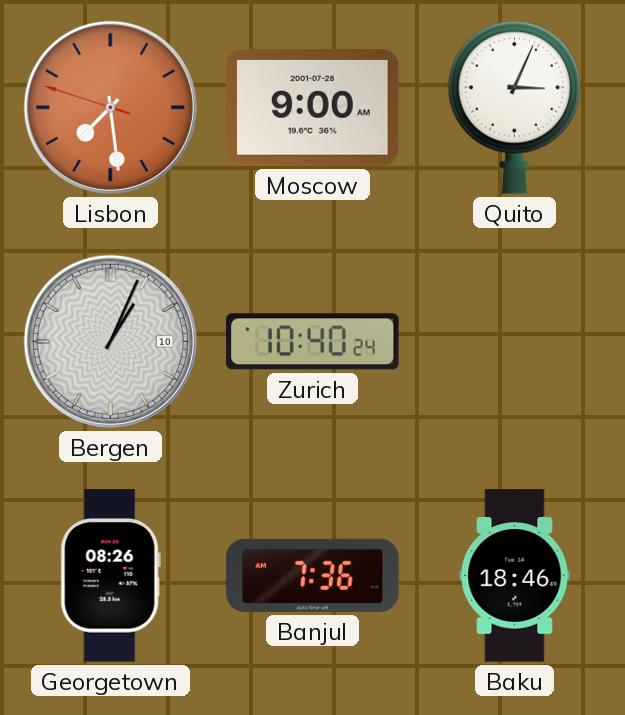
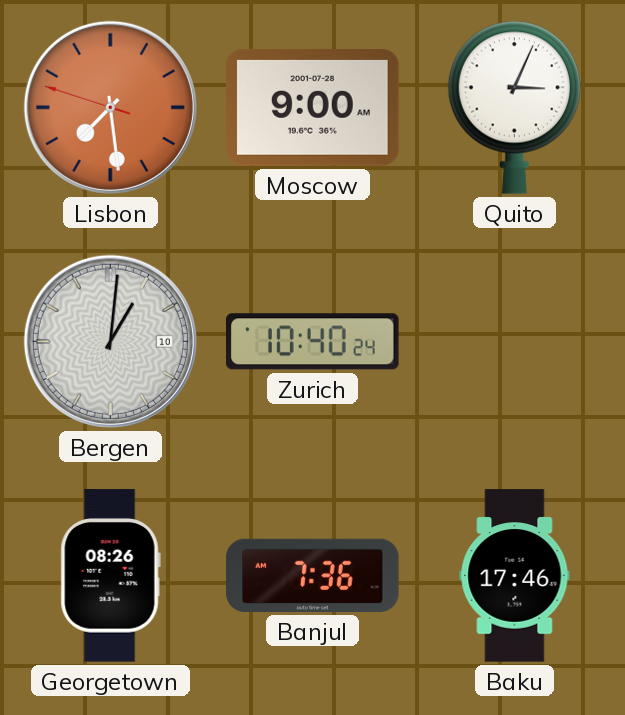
Bergen: 1:04 -> 1:01 (110, 341)
Baku: 18:46 -> 17:46 (515, 576)
